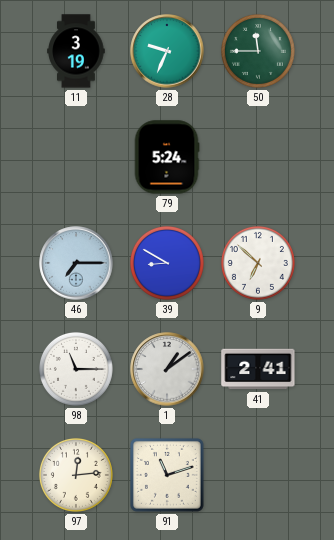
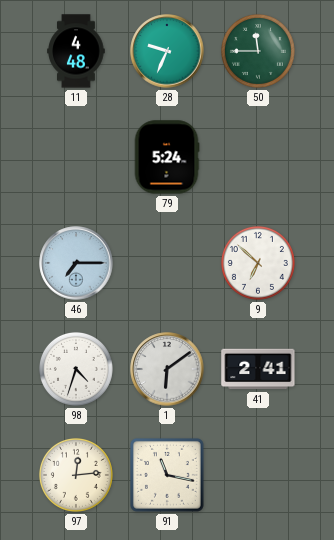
11: 3:19 -> 4:48 (76, 51)
39: 8:50 -> none (167, 263)
98: 11:15 -> 4:33 (76, 369)
1: 1:09 -> 6:09 (167, 369)
91: 11:12 -> 11:17 (167, 475)
